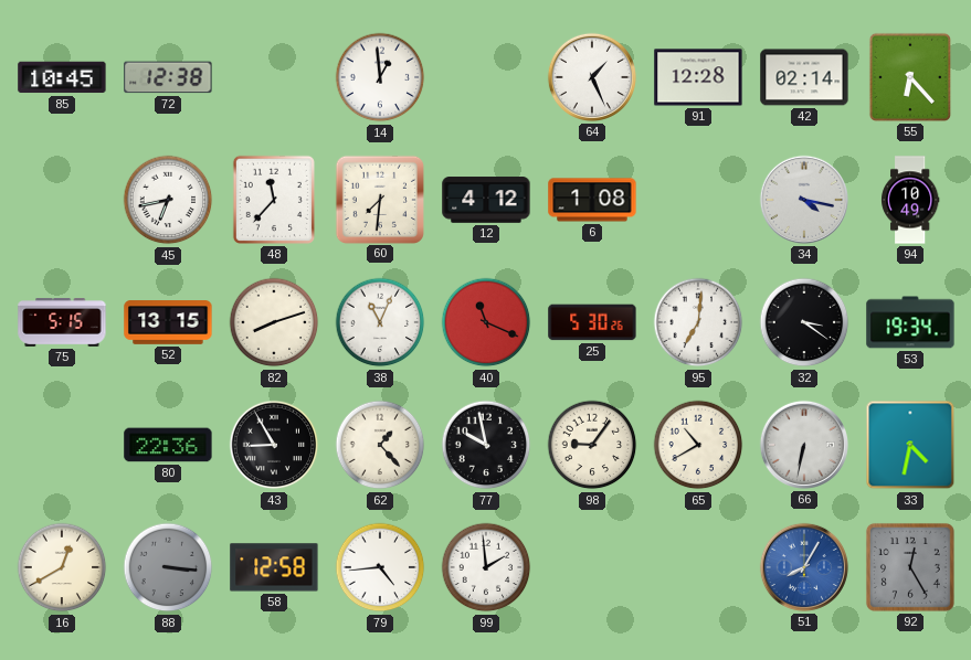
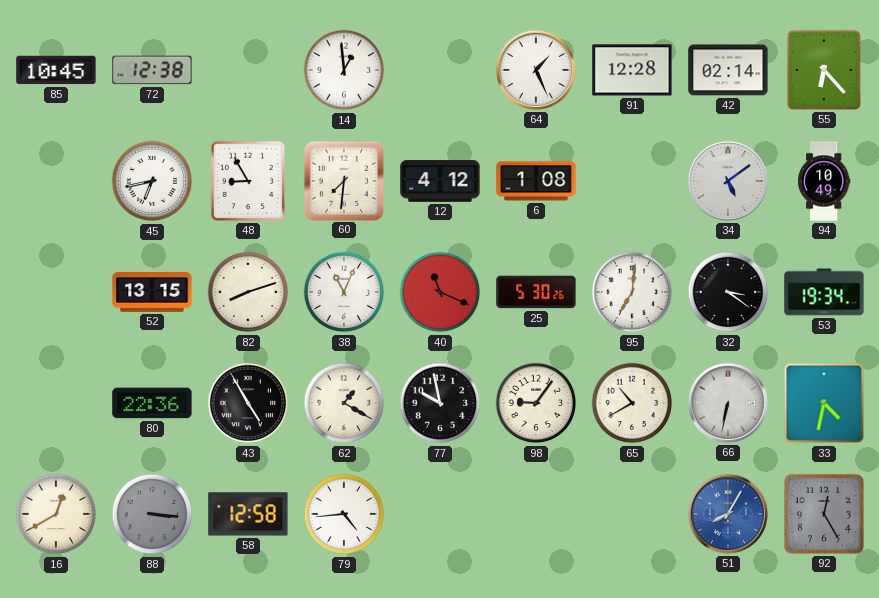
48: 11:37 -> 8:55 (248, 181)
34: 4:17 -> 5:09 (728, 181)
75: 5:15 -> none (62, 322)
43: 8:55 -> 4:55 (248, 403)
62: 1:23 -> 1:20 (344, 403)
99: 1:59 -> none (486, 567)
